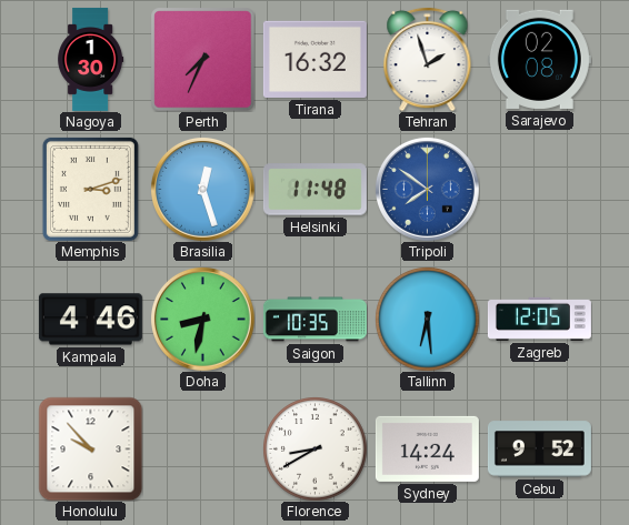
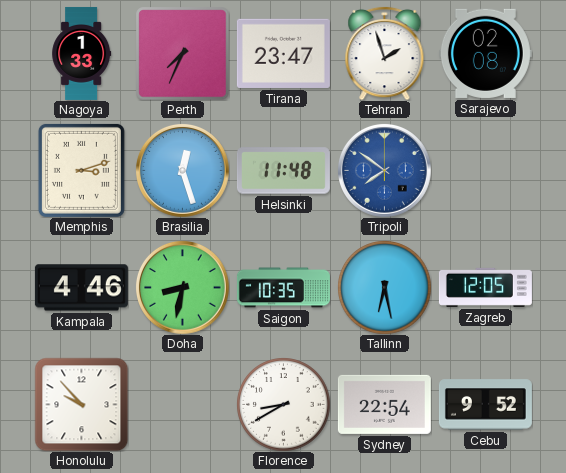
Nagoya: 1:30 -> 1:33 (82, 53)
Tirana: 16:32 -> 23:47 (283, 53)
Tallinn: 6:29 -> 6:28 (384, 287)
Sydney: 14:24 -> 22:54 (384, 404)
